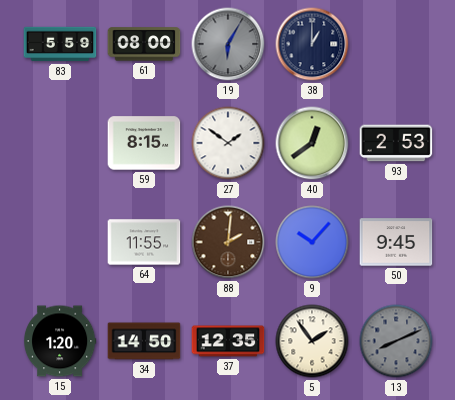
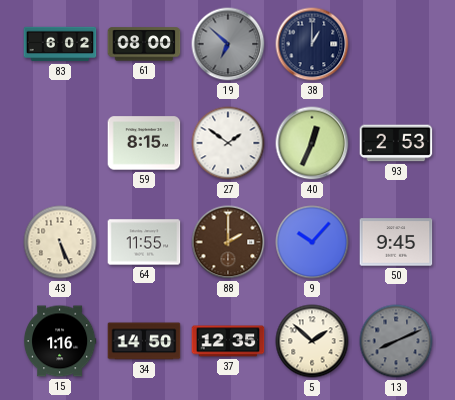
83: 5:59 -> 6:02 (60, 44)
19: 6:05 -> 6:52 (228, 44)
40: 12:39 -> 12:34 (312, 143)
43: none -> 5:26 (60, 242)
88: 2:01 -> 2:00 (228, 242)
15: 1:20 -> 1:16 (60, 341)
5: 1:54 -> 1:52 (312, 341)
